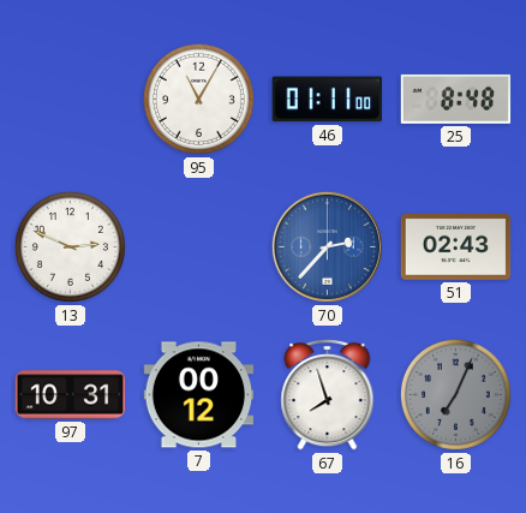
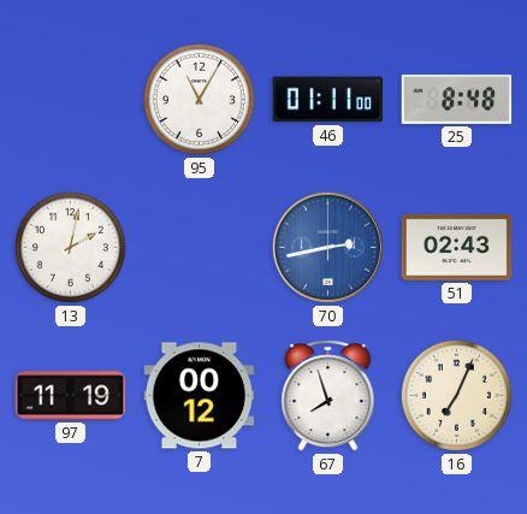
13: 2:49 -> 2:02 (70, 247)
70: 2:37 -> 2:43 (327, 247)
97: 10:31 -> 11:19 (71, 396)
16 dial: grey -> cream (456, 395)
